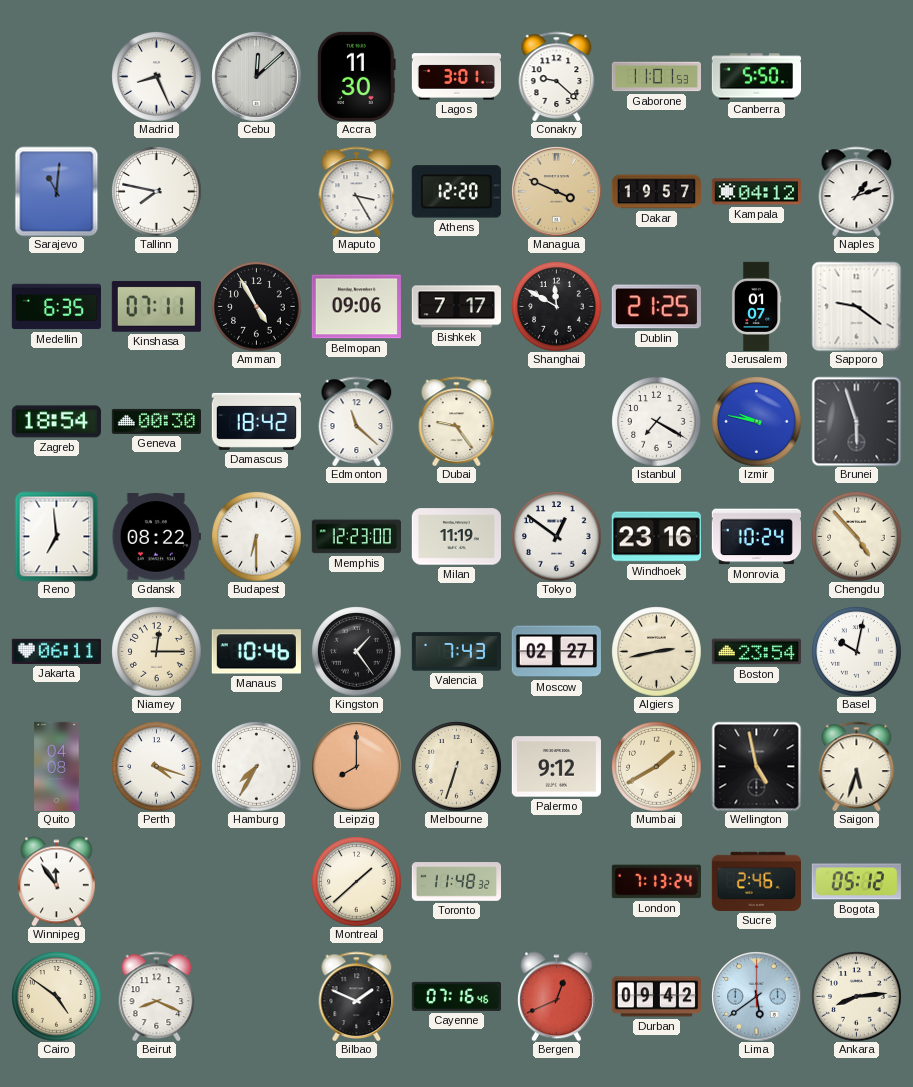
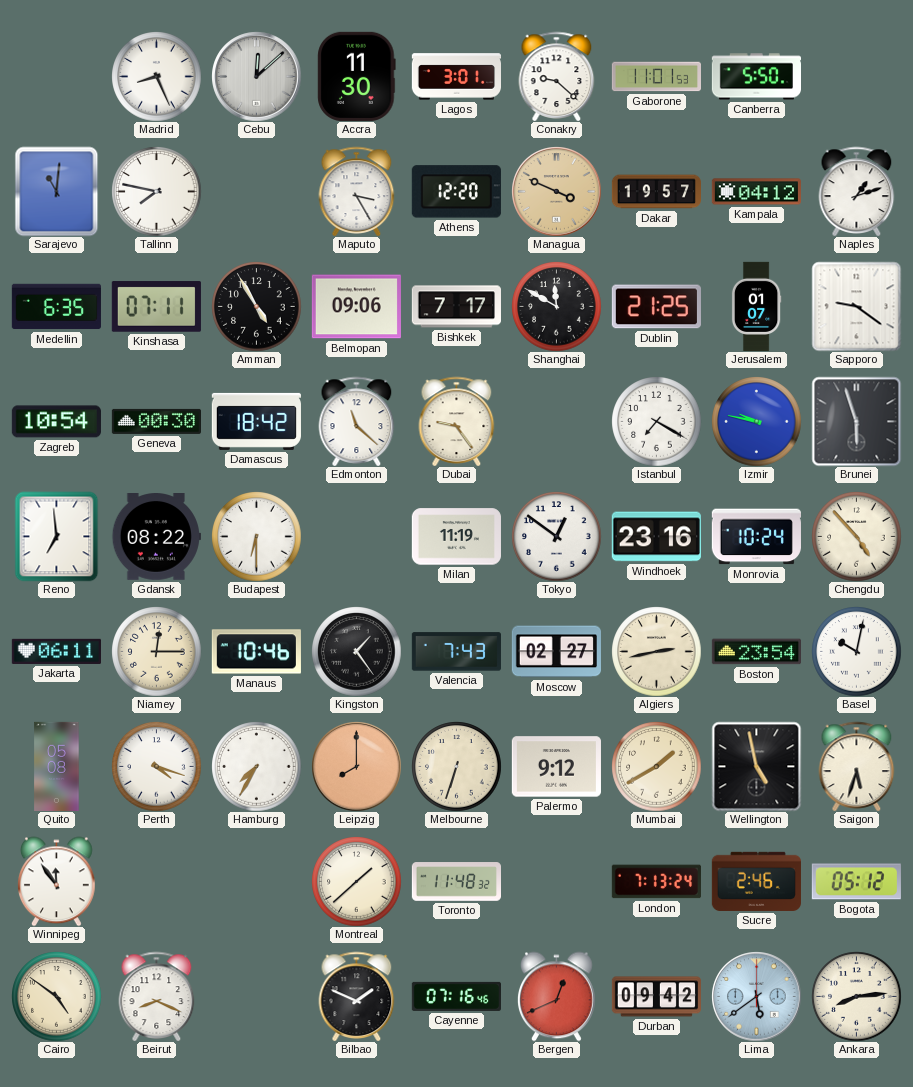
Zagreb: 18:54 -> 10:54 (56, 422)
Memphis: 12:23 -> none (356, 537)
Quito: 04:08 -> 05:08 (57, 766)
